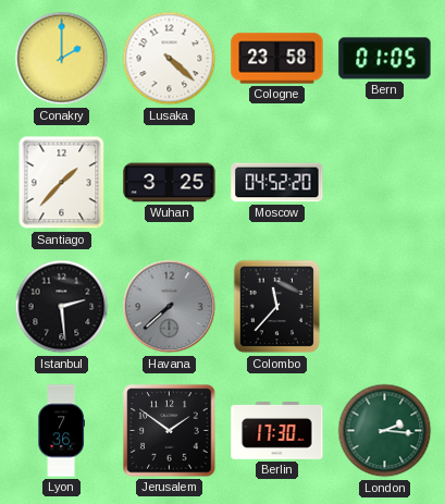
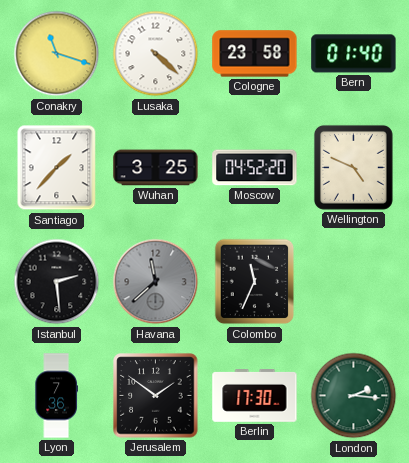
Conakry: 2:00 -> 11:18 (57, 54)
Bern: 01:05 -> 01:40 (354, 54)
Wellington: none -> 4:49 (353, 167)
Havana: 7:38 -> 11:38 (156, 282)
Colombo: 11:37 -> 11:34 (255, 282)
